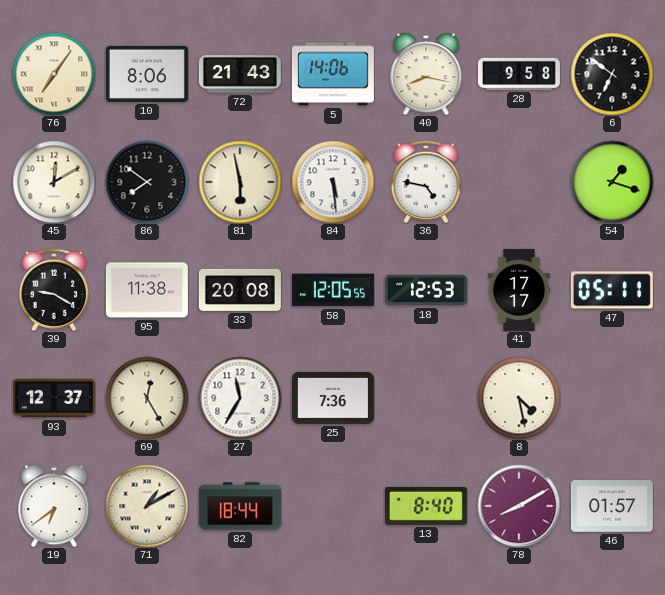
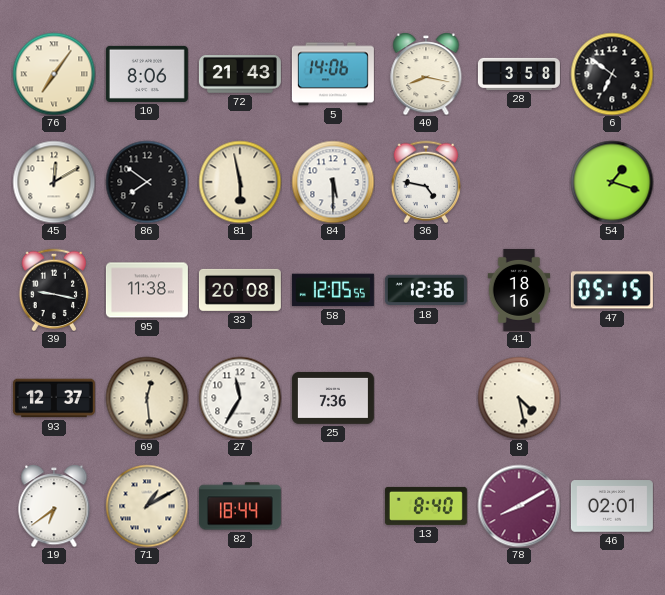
28: 9:58 -> 3:58 (519, 74)
84: 5:29 -> 5:30 (333, 182)
39: 9:20 -> 9:17 (54, 289)
18: 12:53 -> 12:36 (426, 290)
41: 17:17 -> 18:16 (519, 290)
47: 05:11 -> 05:15 (612, 290)
69: 12:25 -> 12:29 (147, 398)
46: 01:57 -> 02:01 (612, 506)
